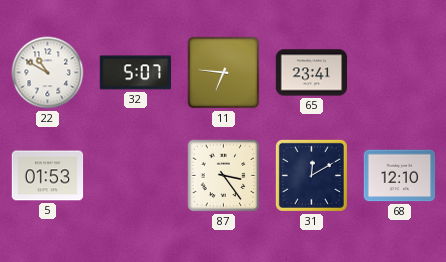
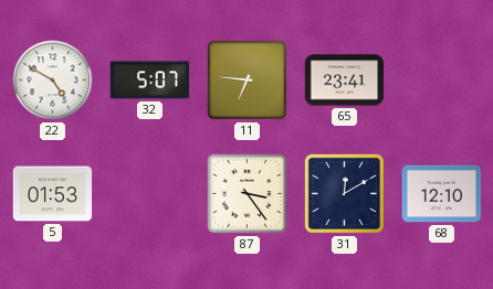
22: 10:50 -> 4:50 (53, 81)
